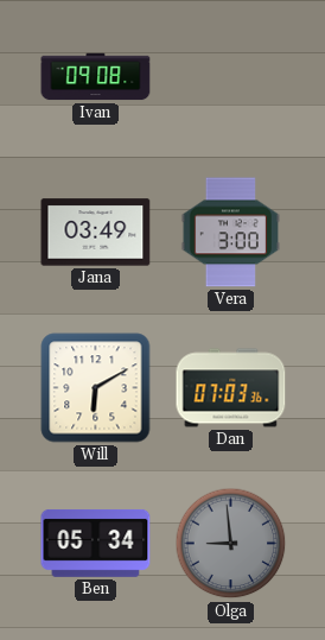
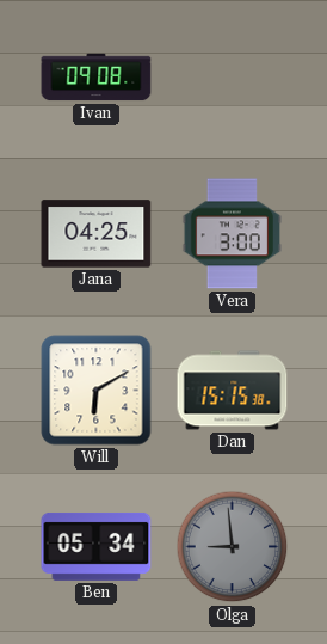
Jana: 03:49 -> 04:25 (97, 234)
Dan: 07:03 -> 15:15 (233, 391)
